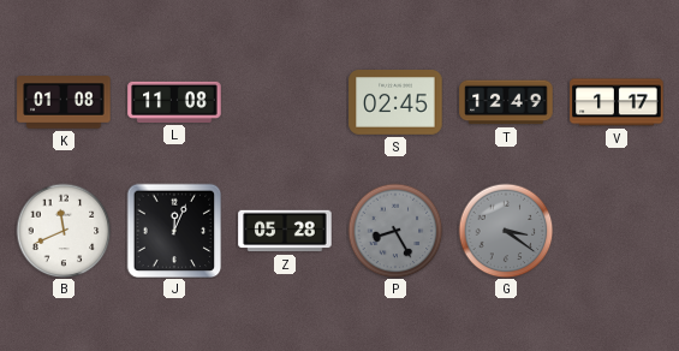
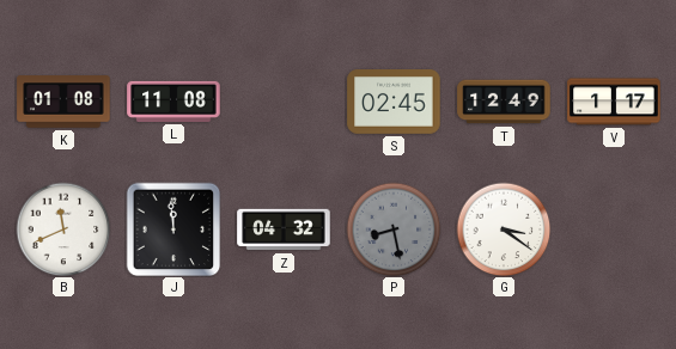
J: 12:04 -> 11:59 (173, 229)
Z: 05:28 -> 04:32 (284, 229)
P: 8:25 -> 8:28 (394, 229)
G dial: grey -> white (504, 229)
